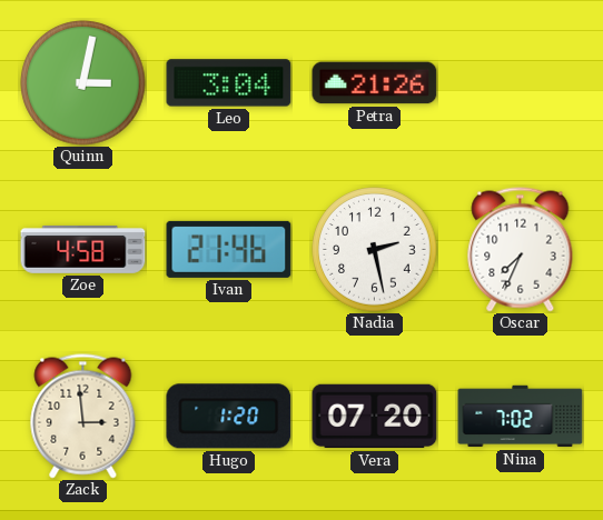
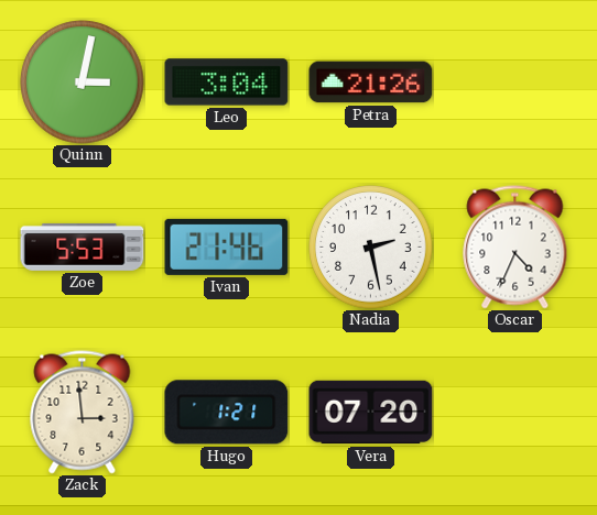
Zoe: 4:58 -> 5:53 (83, 246)
Oscar: 7:34 -> 4:34 (515, 248)
Hugo: 1:20 -> 1:21 (227, 413)
Nina: 7:02 -> none (521, 417)
